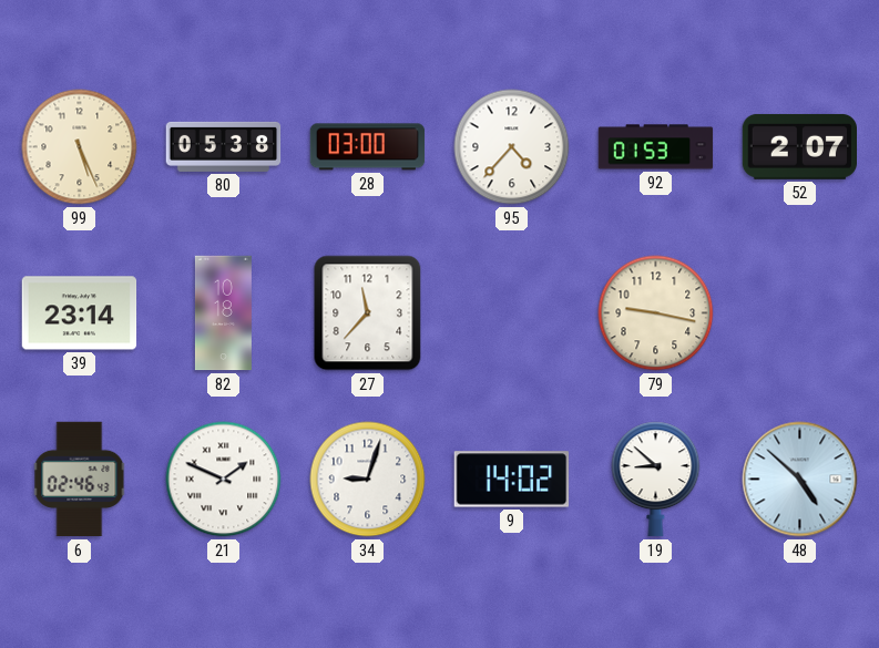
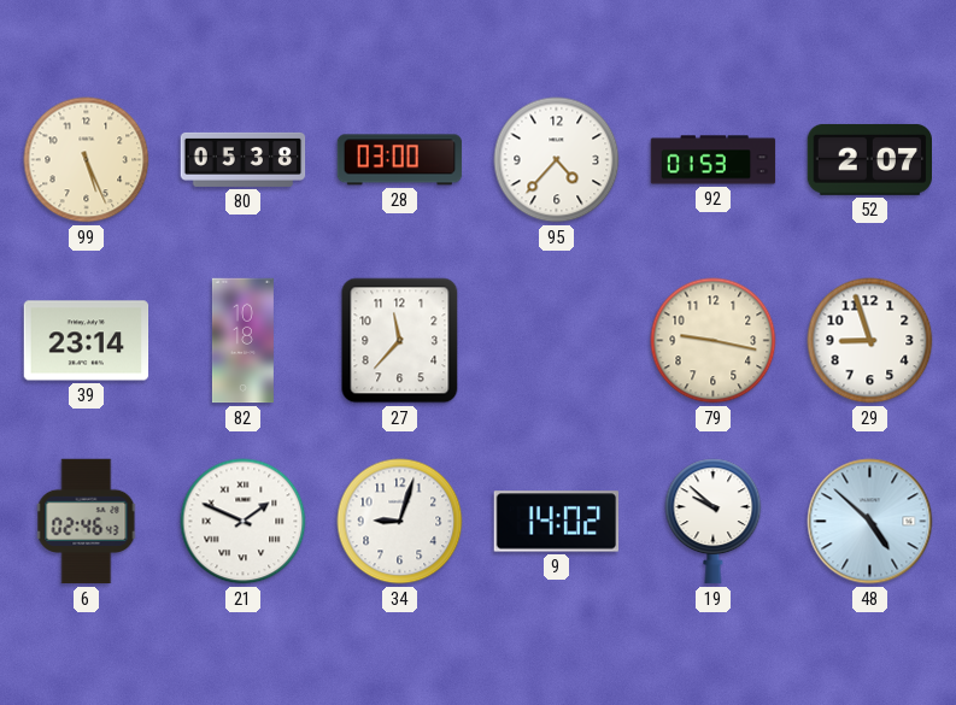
29: none -> 8:57 (870, 341)
19: 8:52 -> 9:52 (714, 522)
